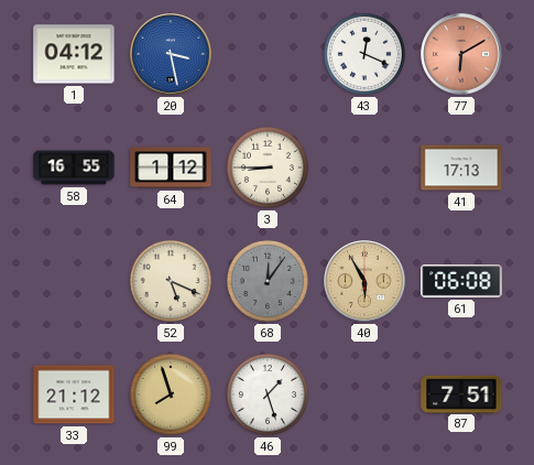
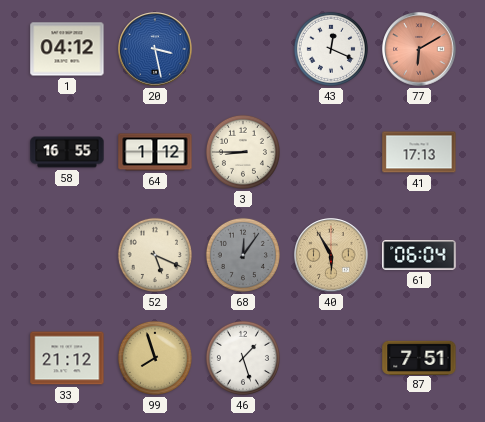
61: 06:08 -> 06:04 (419, 255)
